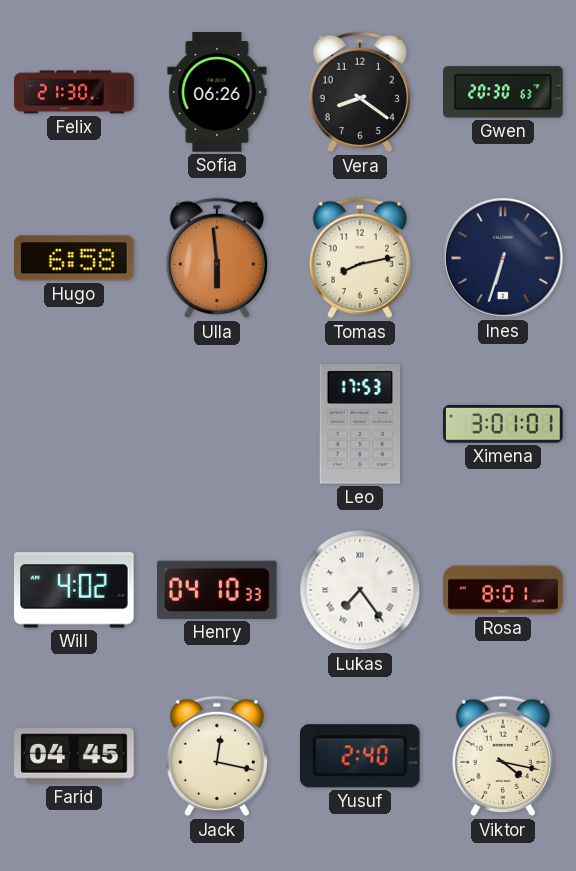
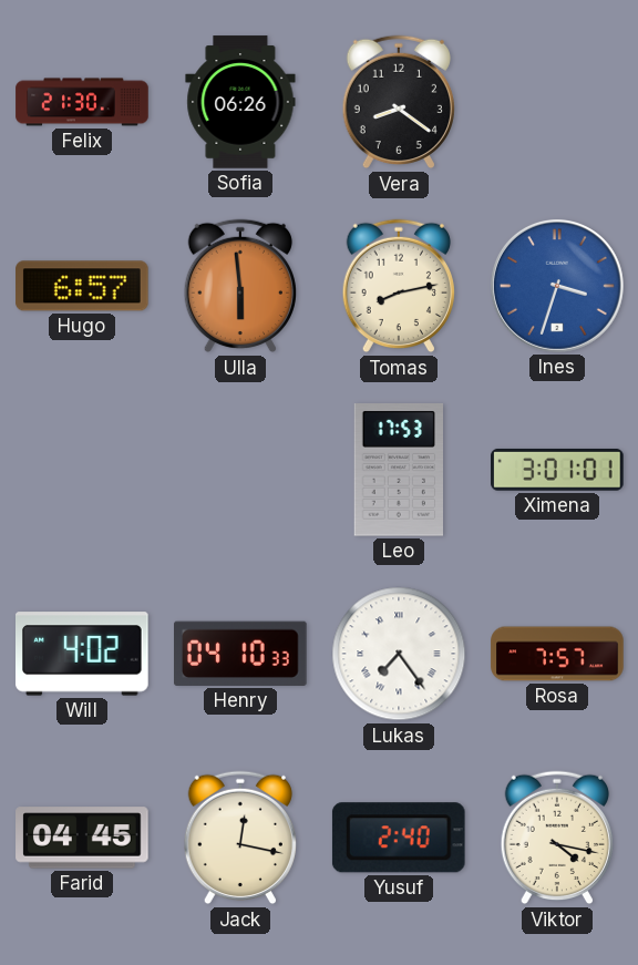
Gwen: 20:30 -> none (503, 92)
Hugo: 6:58 -> 6:57 (82, 286)
Ines: 6:33 -> 3:33 (557, 286)
Ines dial: navy -> blue (557, 286)
Rosa: 8:01 -> 7:57 (557, 654)
